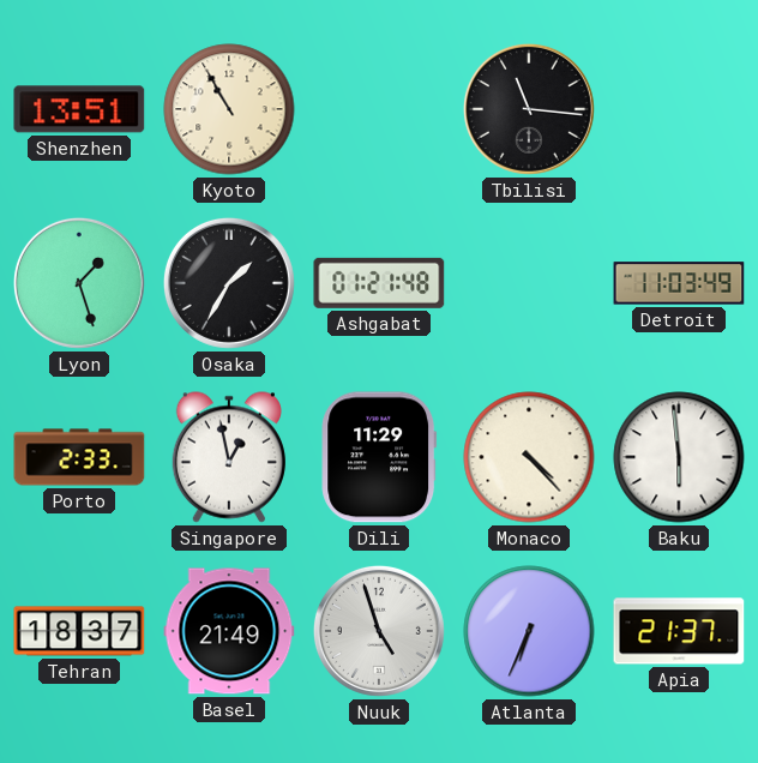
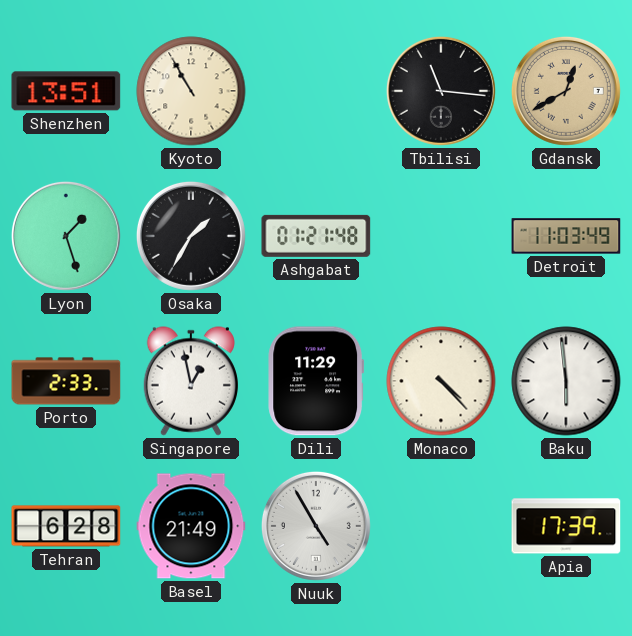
Gdansk: none -> 12:40 (566, 91)
Tehran: 18:37 -> 6:28 (66, 526)
Nuuk: 4:57 -> 4:55 (316, 526)
Atlanta: 6:34 -> none (529, 631)
Apia: 21:37 -> 17:39 (566, 526)
